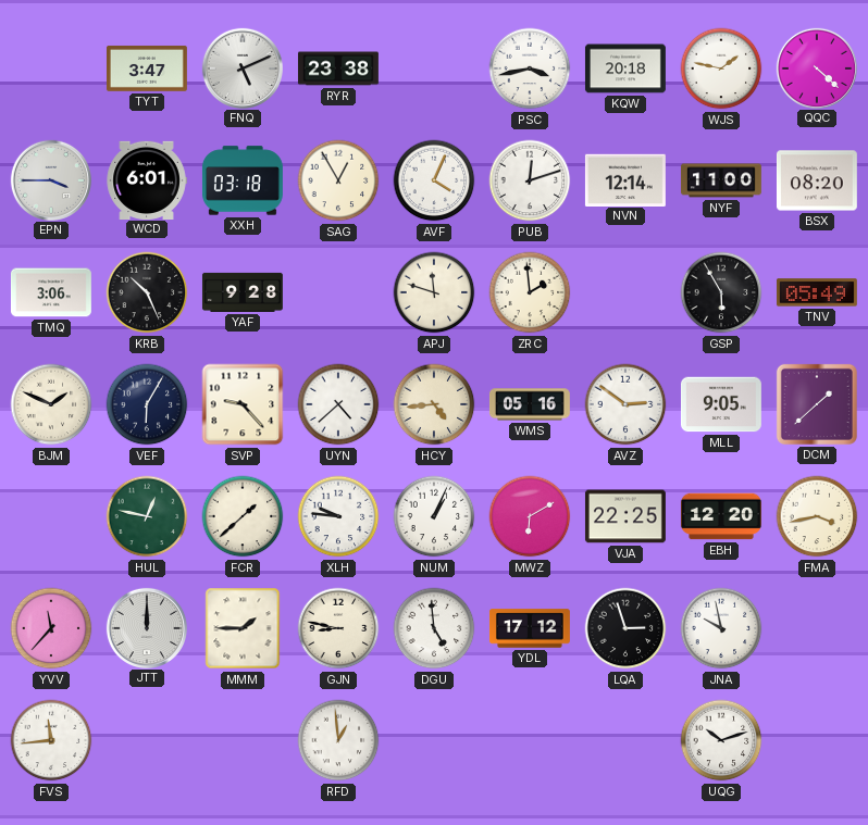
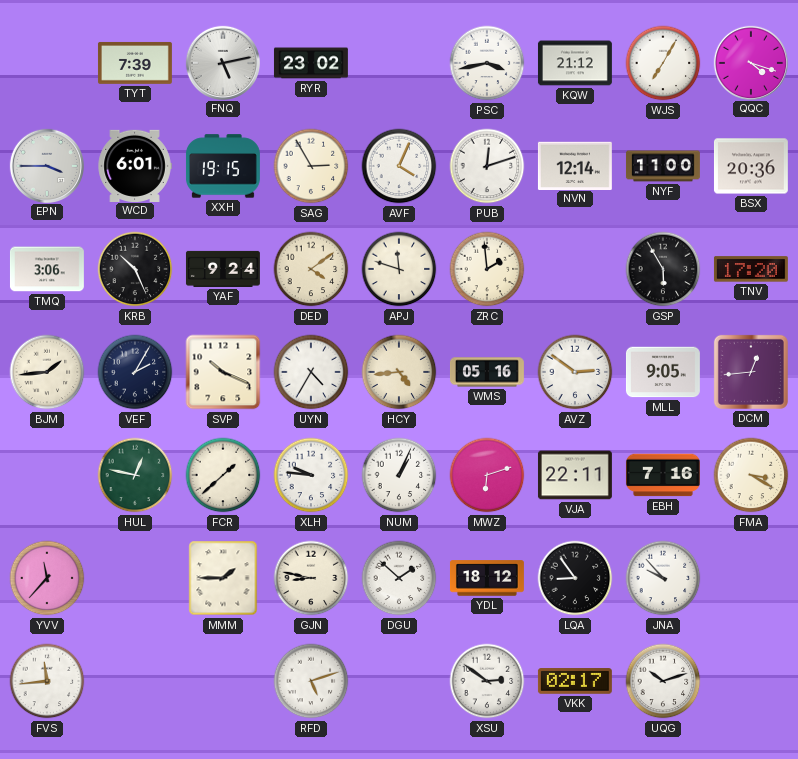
TYT: 3:47 -> 7:39 (135, 63)
FNQ: 5:11 -> 5:13 (222, 62)
RYR: 23:38 -> 23:02 (311, 63)
KQW: 20:18 -> 21:12 (575, 63)
WJS: 1:47 -> 7:05 (663, 63)
QQC: 4:22 -> 4:18 (750, 62)
XXH: 03:18 -> 19:15 (223, 166)
SAG: 12:55 -> 2:55 (311, 166)
BSX: 08:20 -> 20:36 (751, 166)
YAF: 9:28 -> 9:24 (223, 269)
DED: none -> 4:09 (311, 269)
TNV: 05:49 -> 17:20 (751, 269)
BJM: 1:49 -> 1:44 (47, 372)
VEF: 6:05 -> 2:05 (135, 372)
SVP: 9:23 -> 10:19 (223, 372)
UYN: 4:38 -> 4:35 (311, 372)
DCM: 1:38 -> 12:44 (751, 372)
MWZ: 6:10 -> 6:12 (487, 475)
VJA: 22:25 -> 22:11 (575, 475)
EBH: 12:20 -> 7:16 (663, 475)
FMA: 3:43 -> 3:20 (751, 475)
JTT: 12:00 -> none (146, 627)
DGU: 4:59 -> 1:52 (399, 578)
YDL: 17:12 -> 18:12 (487, 578)
LQA: 2:57 -> 8:54 (575, 578)
JNA: 9:58 -> 9:53 (663, 578)
RFD: 12:59 -> 5:12 (311, 681)
XSU: none -> 2:51 (487, 681)
VKK: none -> 02:17 (575, 681)
